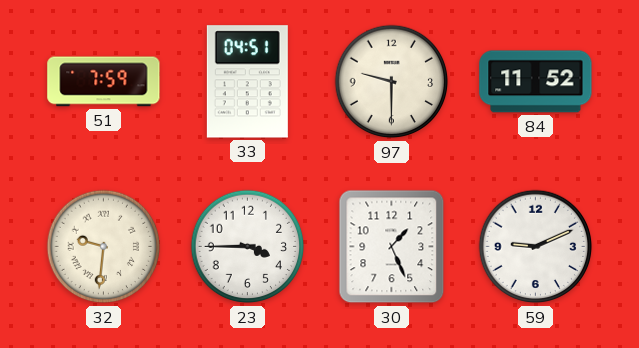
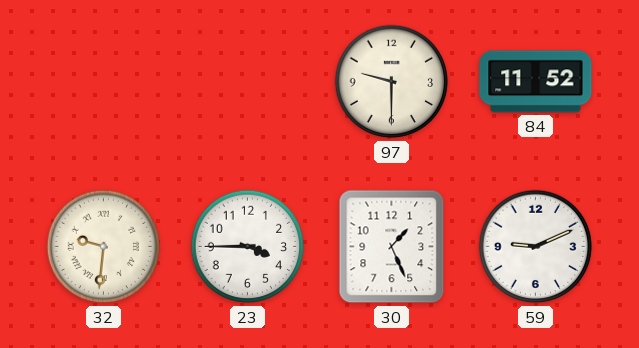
51: 7:59 -> none (104, 82)
33: 04:51 -> none (247, 82)
